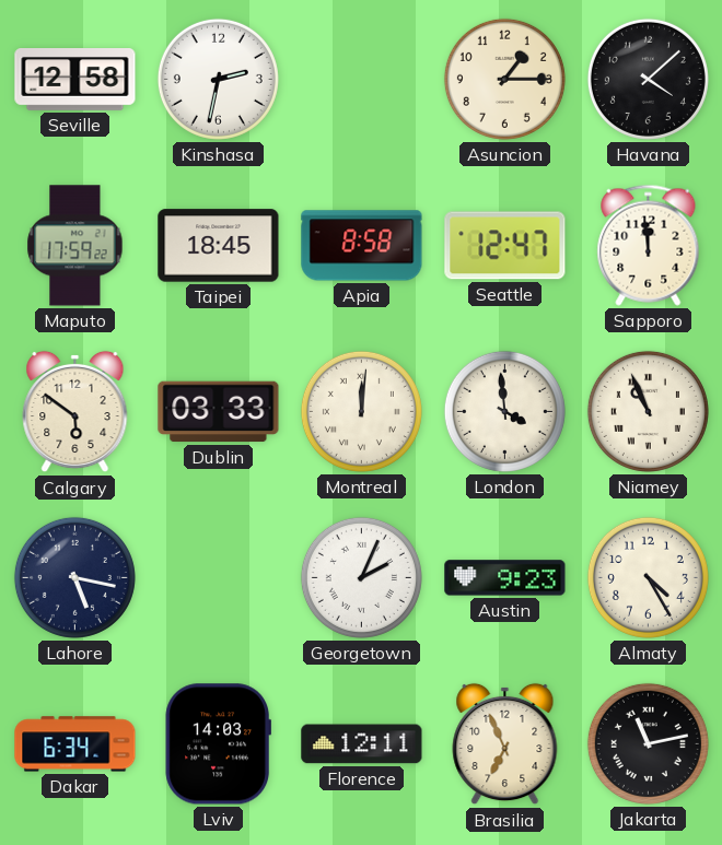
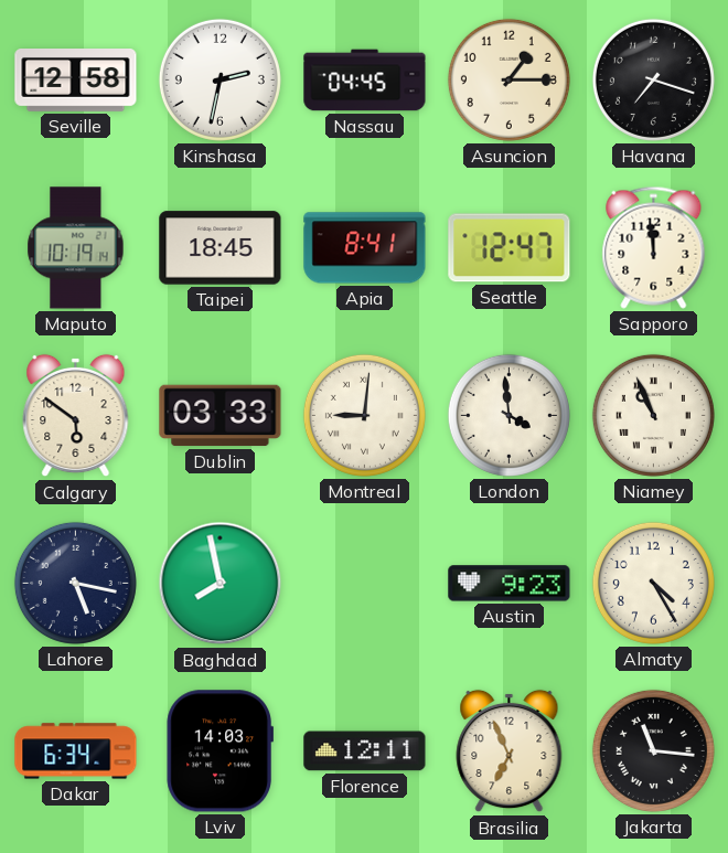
Nassau: none -> 04:45 (365, 81)
Havana: 4:08 -> 7:18 (653, 79)
Maputo: 17:59 -> 10:19 (76, 248)
Apia: 8:58 -> 8:41 (365, 248)
Montreal: 12:01 -> 9:01 (364, 415)
Baghdad: none -> 7:58 (221, 584)
Georgetown: 2:04 -> none (361, 577)
Jakarta: 11:13 -> 11:16 (653, 750)
